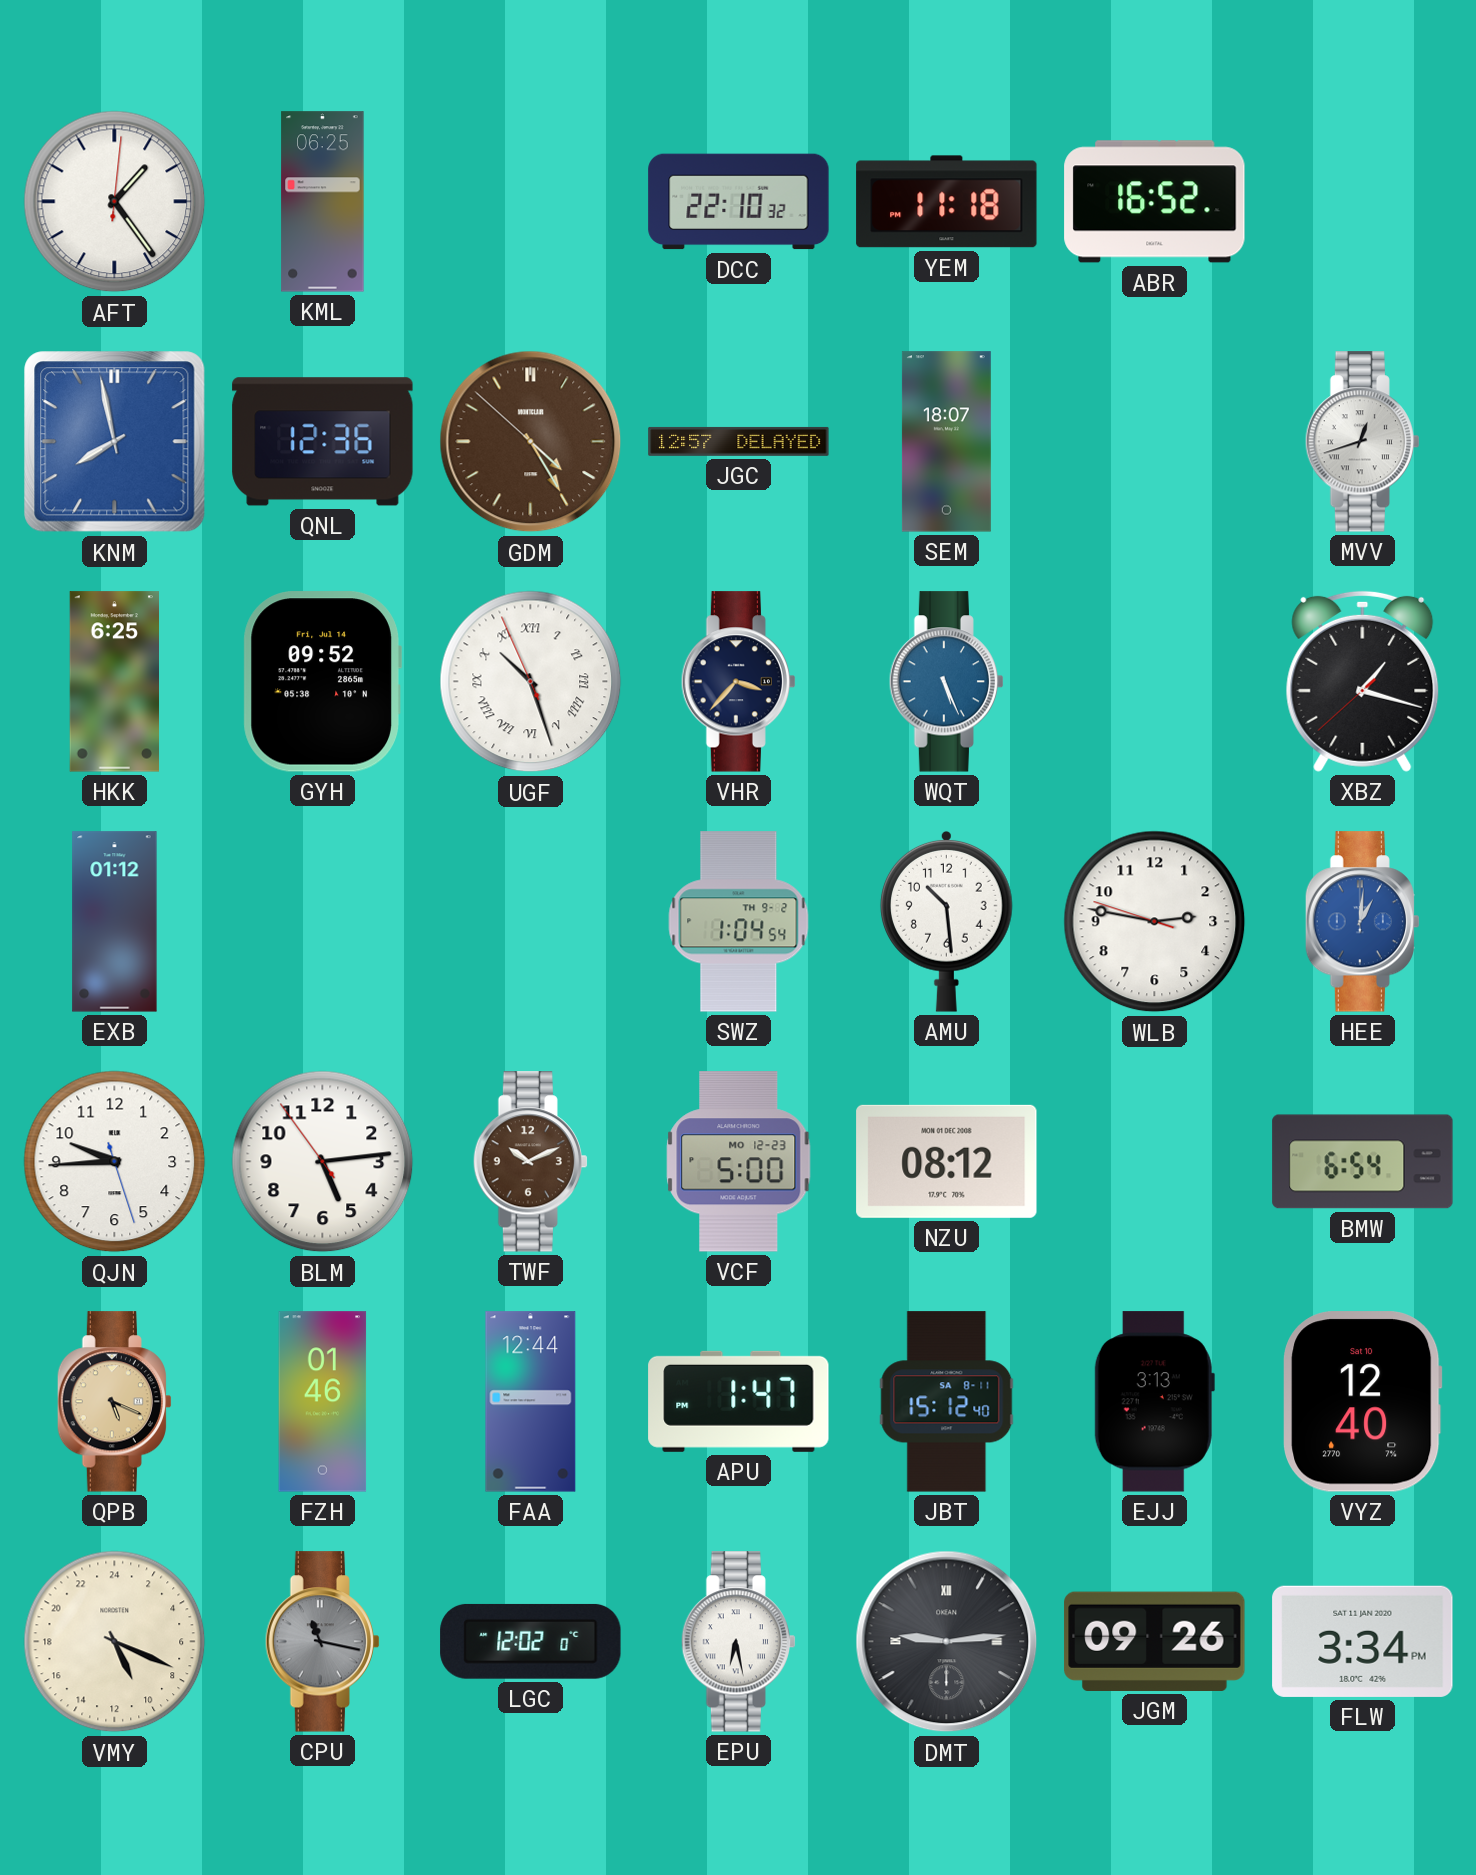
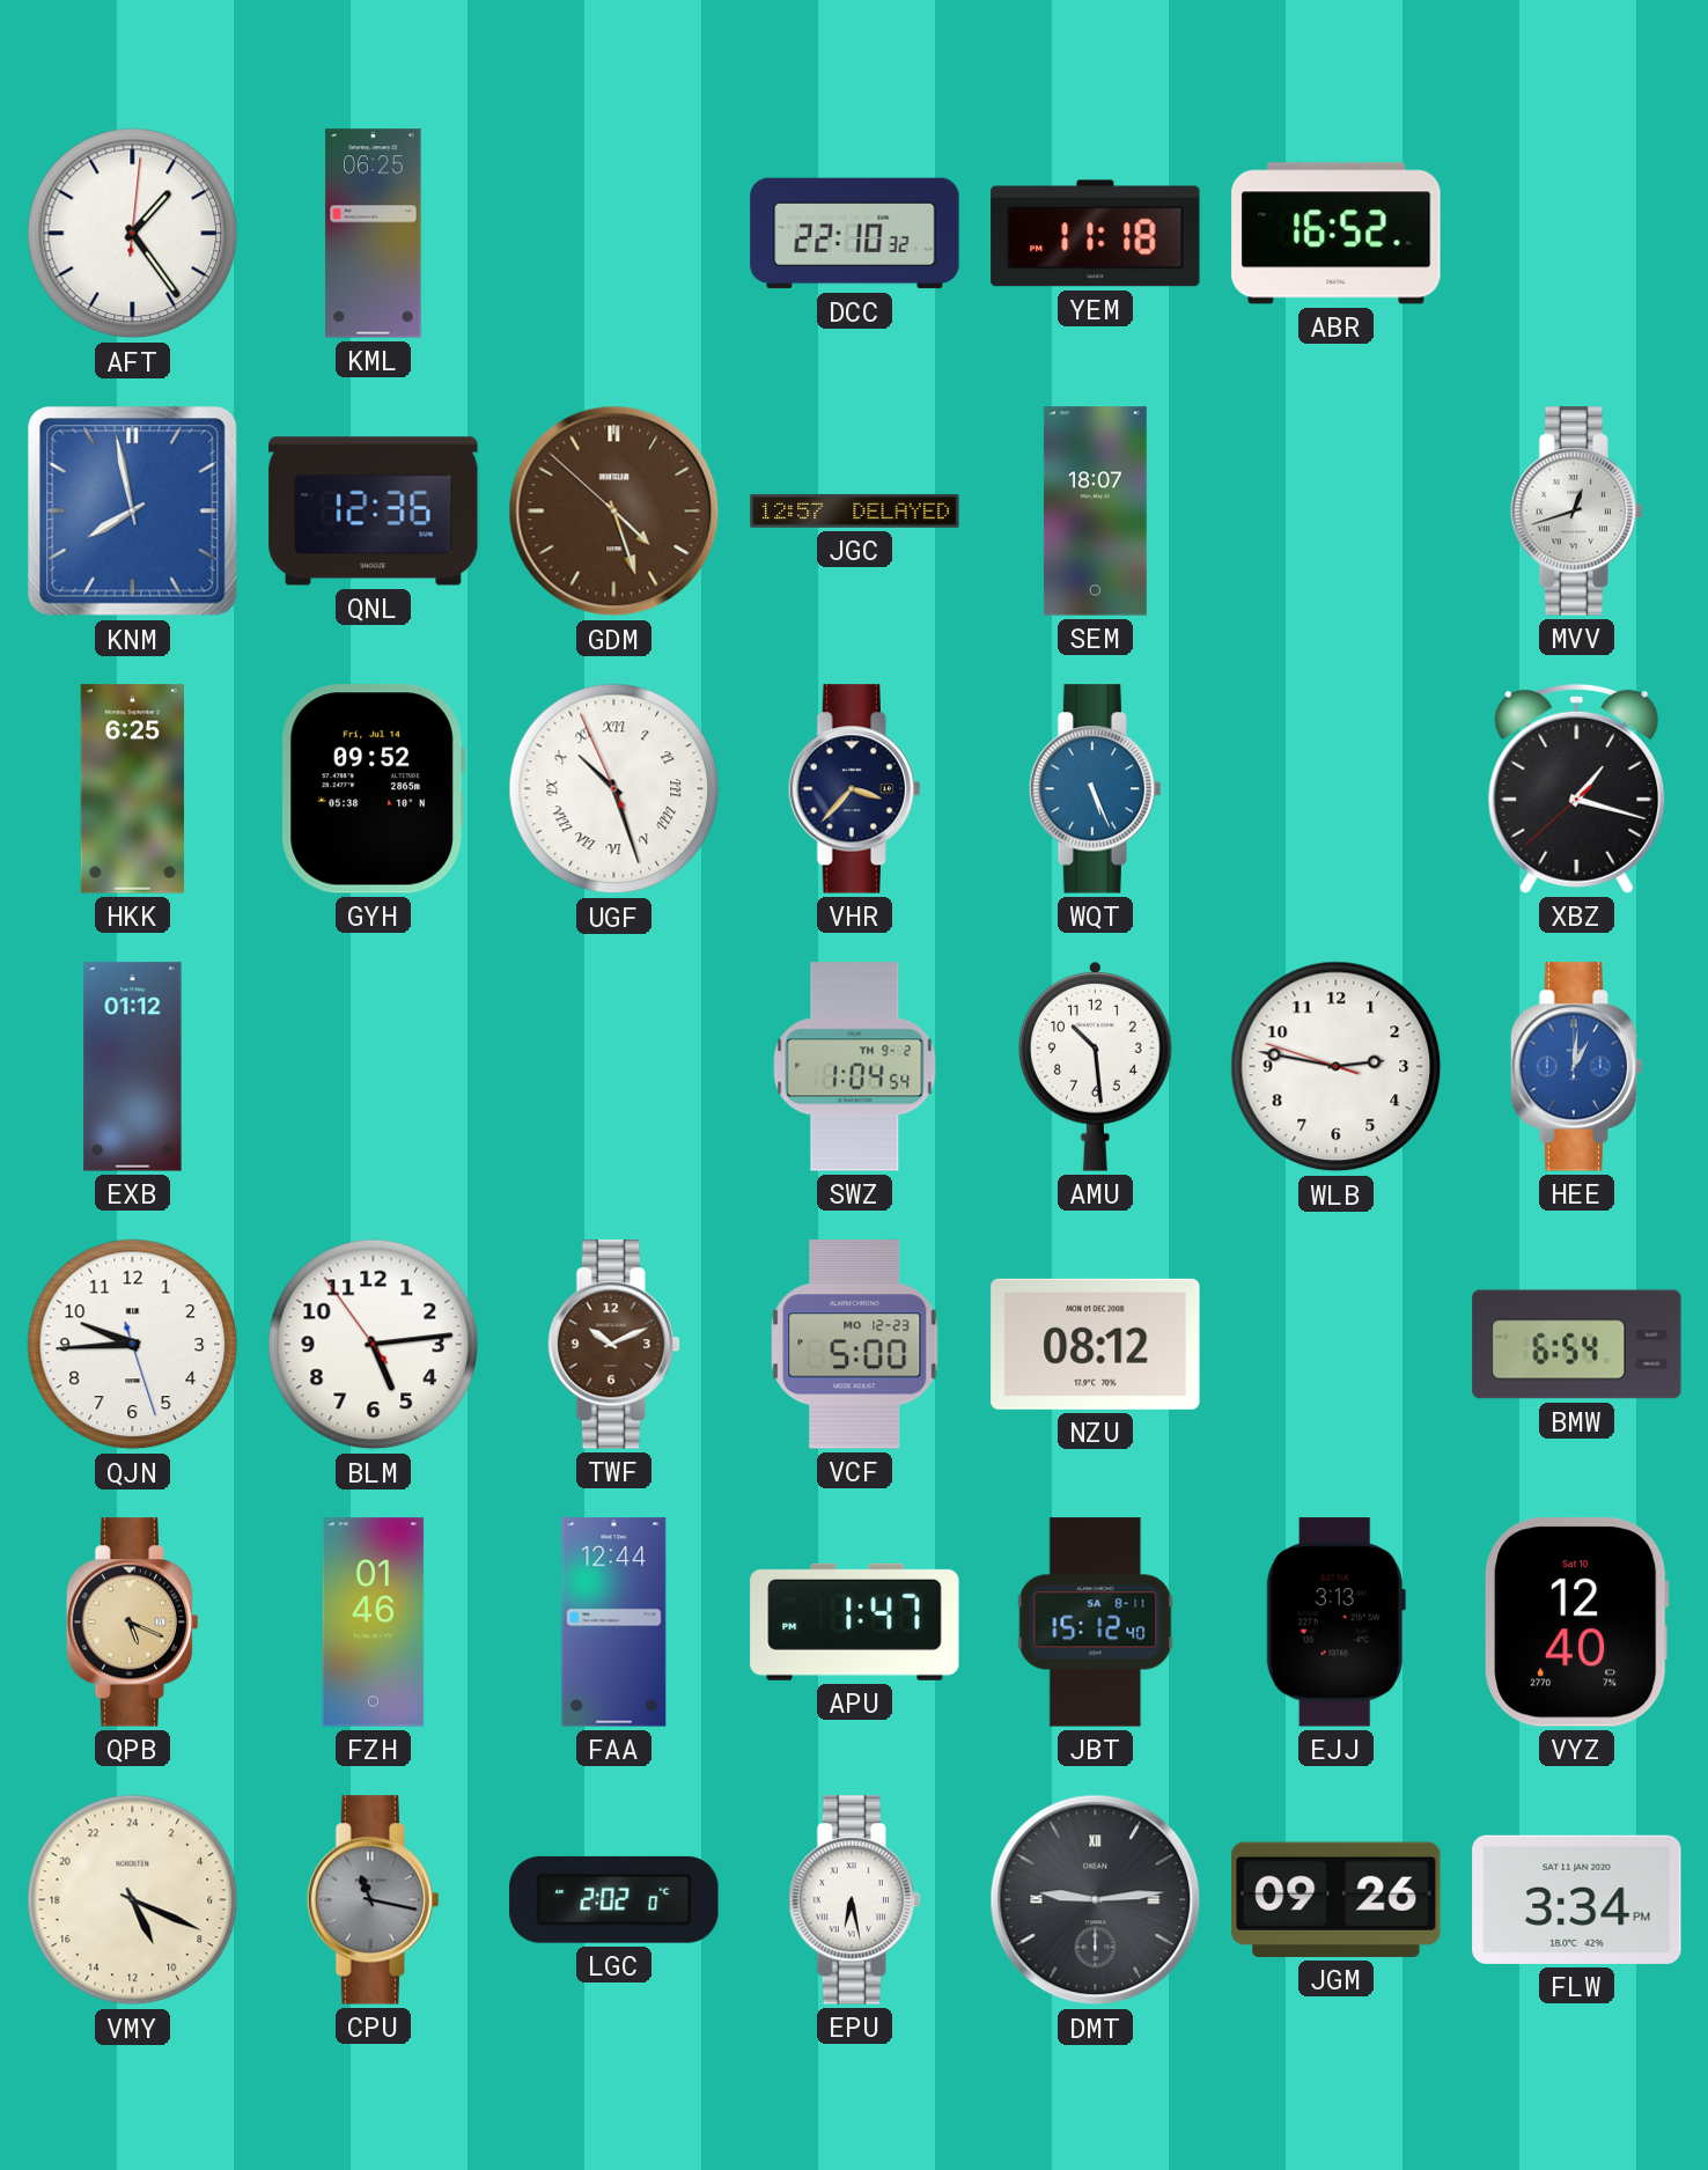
GDM: 4:24 -> 4:26 (614, 512)
LGC: 12:02 -> 2:02 (614, 1899)
